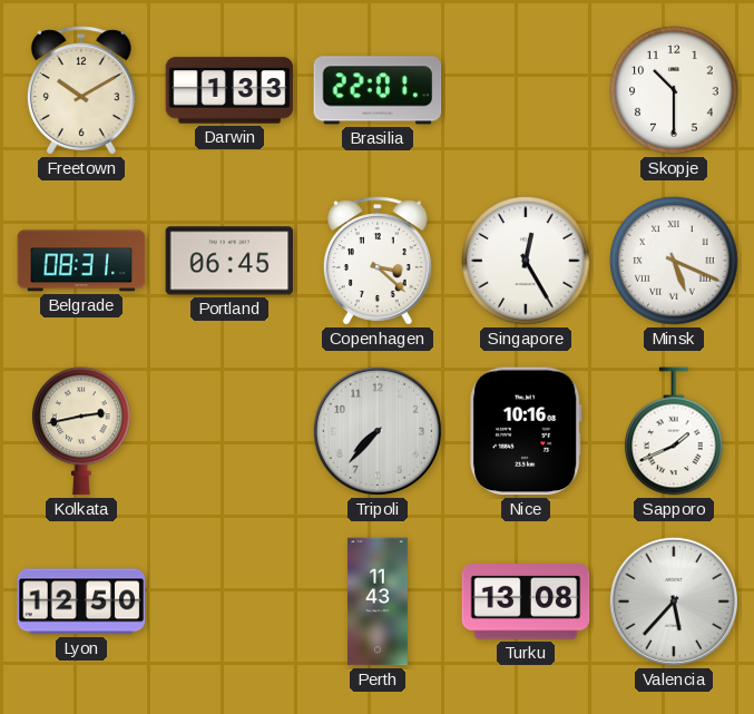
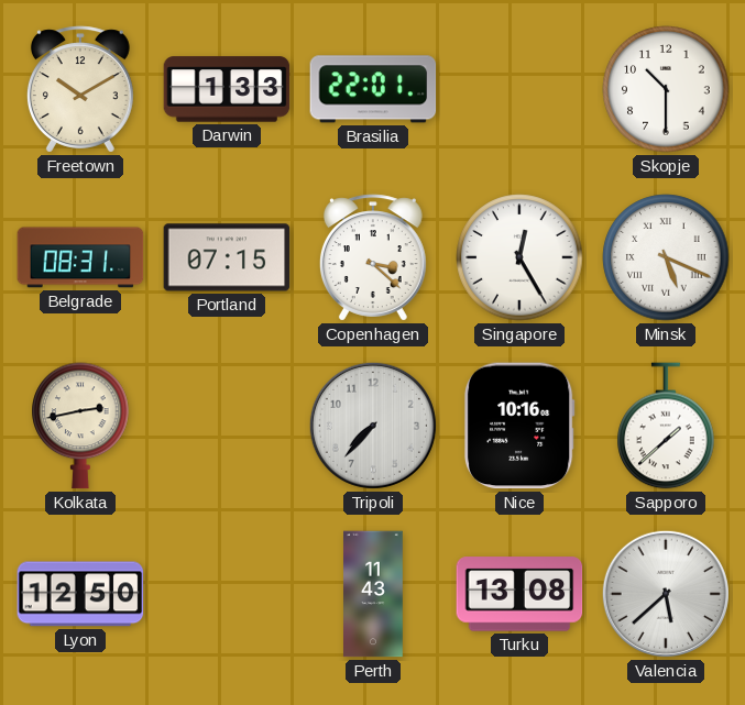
Portland: 06:45 -> 07:15 (227, 257)
Sapporo: 1:41 -> 1:38 (666, 426)
Valencia: 5:37 -> 5:38 (666, 594)
